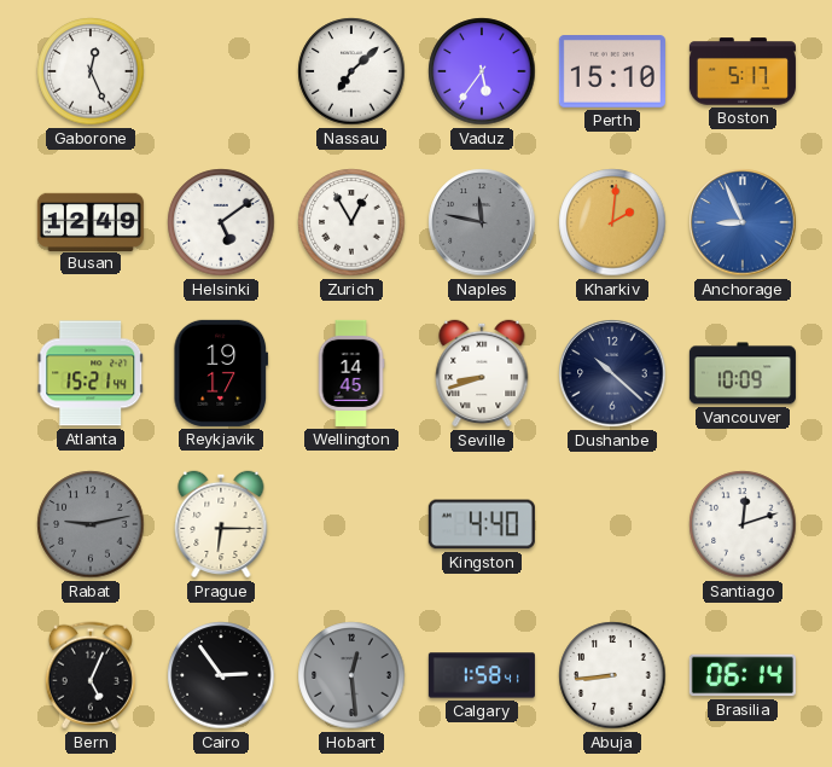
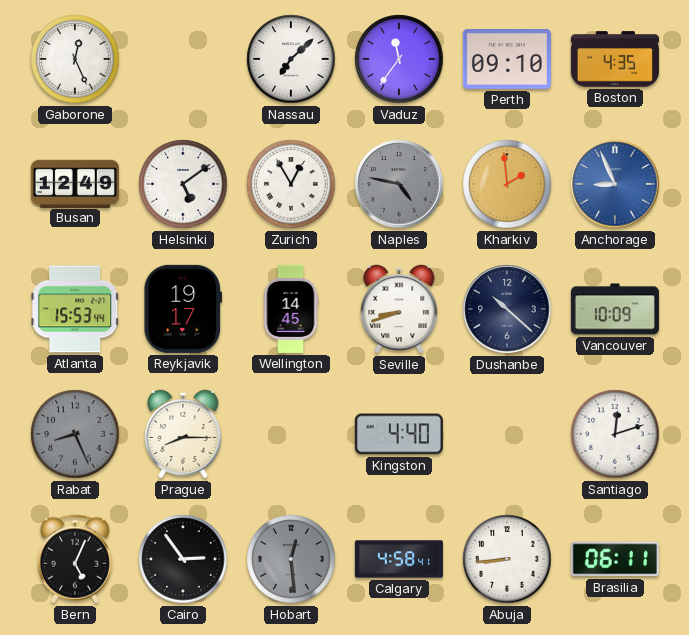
Vaduz: 5:36 -> 11:36 (399, 59)
Perth: 15:10 -> 09:10 (507, 59)
Boston: 5:17 -> 4:35 (615, 59)
Naples: 11:47 -> 4:47 (399, 184)
Kharkiv: 2:01 -> 1:59 (507, 184)
Atlanta: 15:21 -> 15:53 (75, 309)
Rabat: 9:13 -> 8:26 (75, 434)
Prague: 6:15 -> 8:15 (183, 434)
Calgary: 1:58 -> 4:58 (399, 559)
Brasilia: 06:14 -> 06:11 (615, 559)
